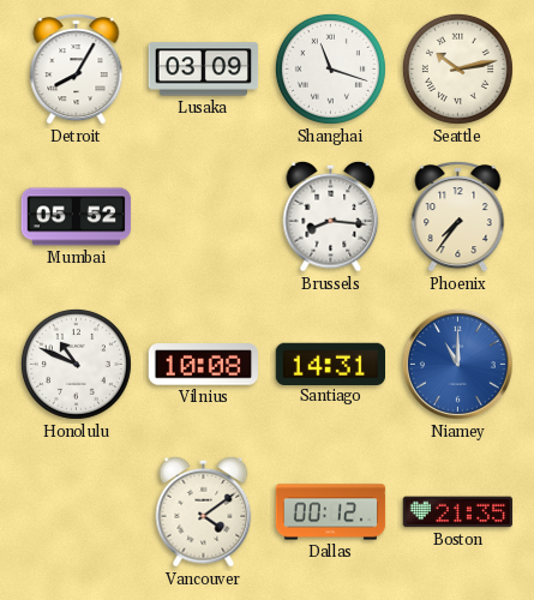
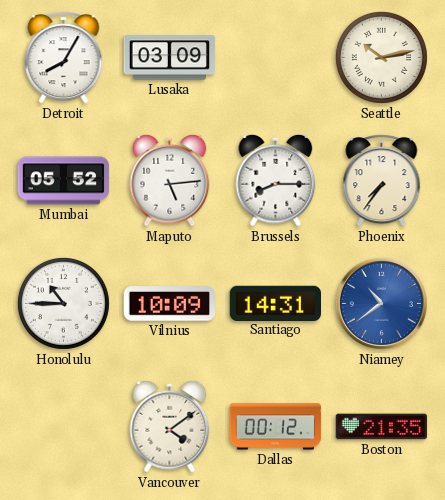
Shanghai: 11:18 -> none (330, 68)
Maputo: none -> 5:14 (170, 180)
Brussels: 8:16 -> 8:15 (276, 180)
Honolulu: 10:49 -> 10:45 (63, 303)
Vilnius: 10:08 -> 10:09 (169, 304)
Niamey: 11:00 -> 10:39 (381, 303)
